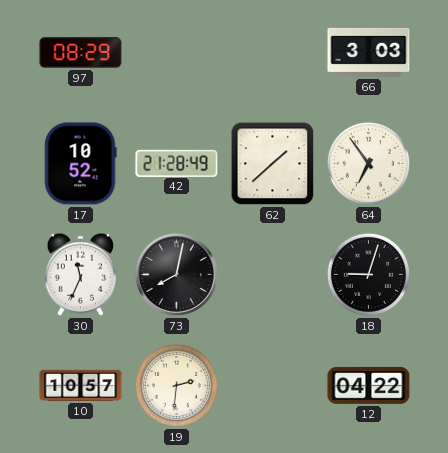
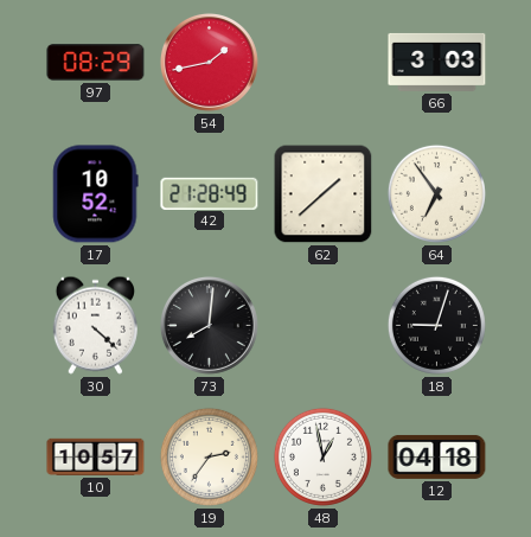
54: none -> 1:43 (209, 62)
30: 11:34 -> 4:22 (95, 325)
73: 8:02 -> 8:01 (209, 325)
19: 2:31 -> 2:36 (209, 456)
48: none -> 12:58 (322, 456)
12: 04:22 -> 04:18 (437, 456)
